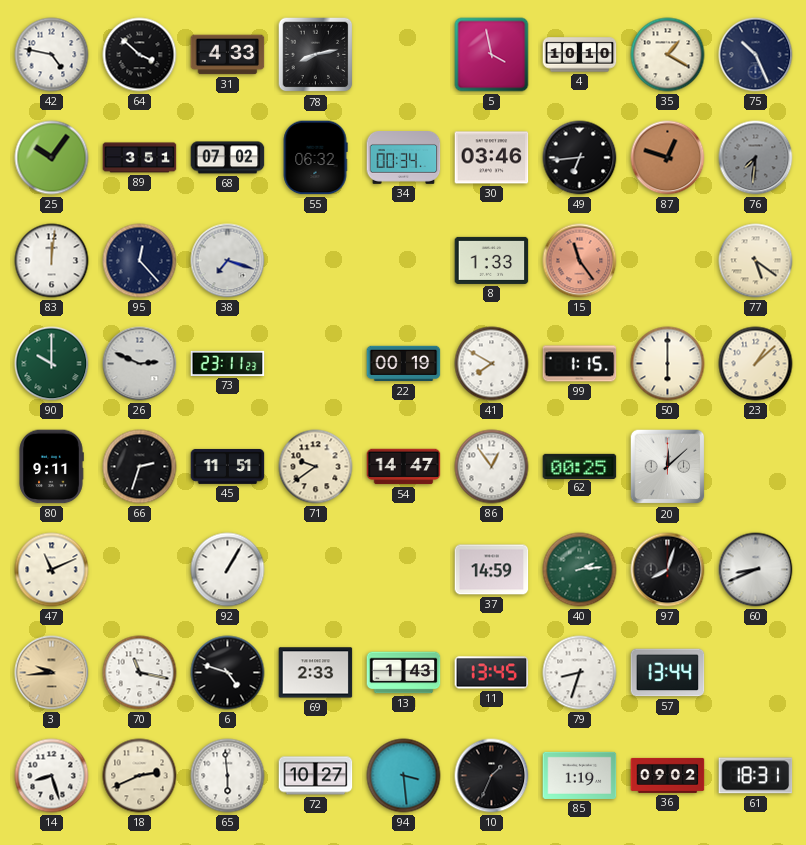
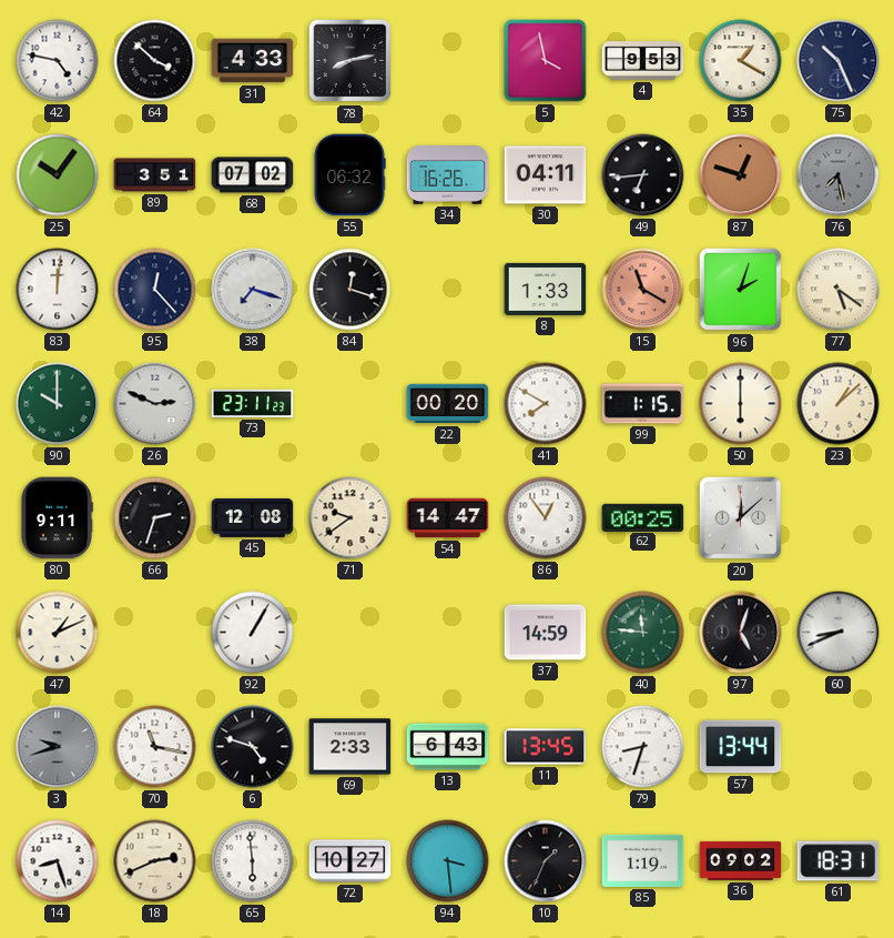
4: 10:10 -> 9:53 (643, 61)
34: 00:34 -> 16:26 (448, 175)
30: 03:46 -> 04:11 (546, 175)
76: 7:31 -> 7:28 (839, 175)
84: none -> 12:18 (351, 290)
15: 11:24 -> 11:20 (643, 290)
96: none -> 2:03 (741, 290)
22: 00:19 -> 00:20 (448, 404)
45: 11:51 -> 12:08 (253, 517)
47: 11:11 -> 1:11 (58, 633)
40: 2:14 -> 11:46 (643, 633)
97: 8:03 -> 5:03 (741, 633)
3: 9:44 -> 9:42 (58, 747)
3 dial: champagne -> grey (58, 747)
13: 1:43 -> 6:43 (448, 747)
